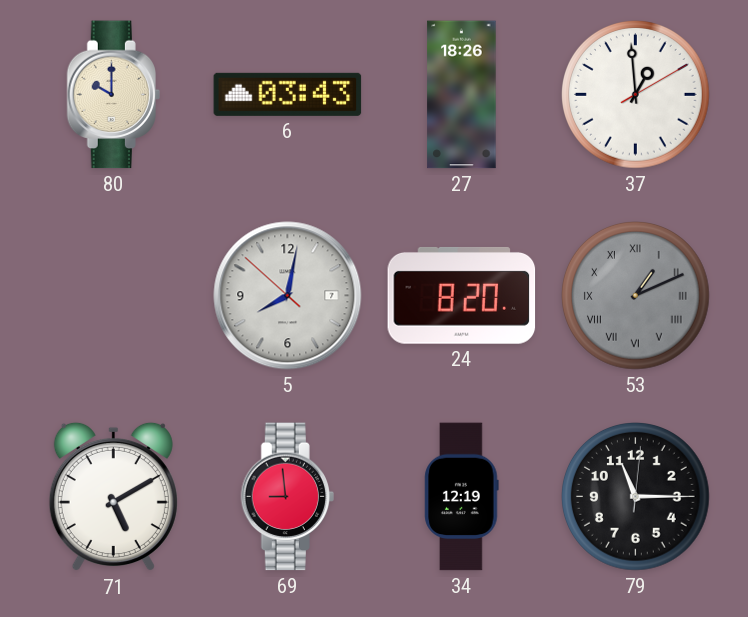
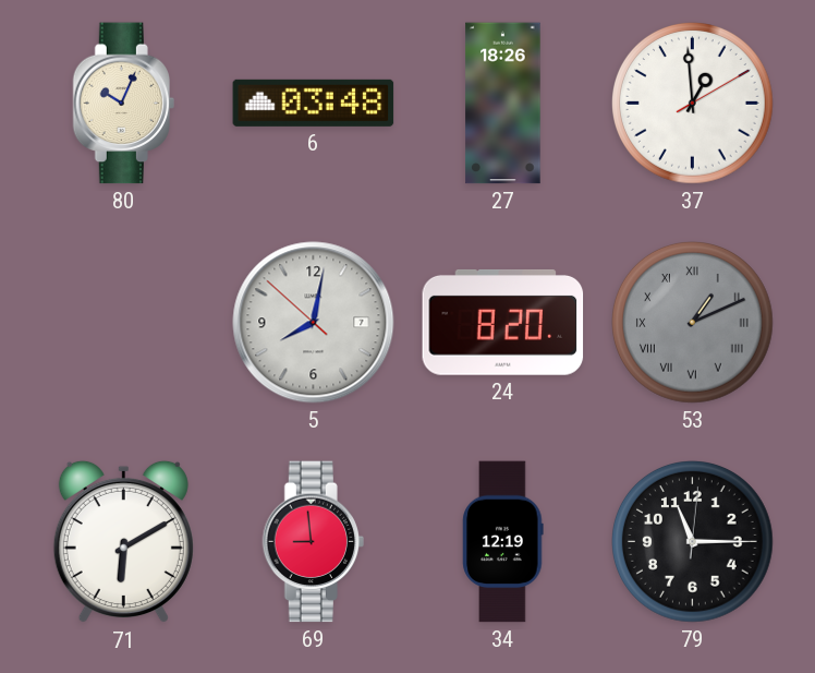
80: 10:00 -> 10:04 (123, 104)
6: 03:43 -> 03:48 (314, 103)
71: 5:10 -> 6:10 (123, 542)
